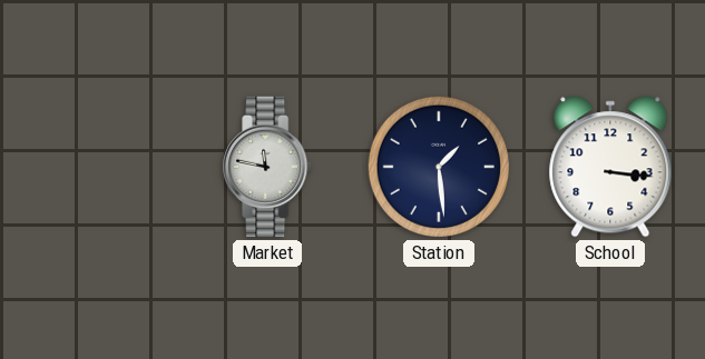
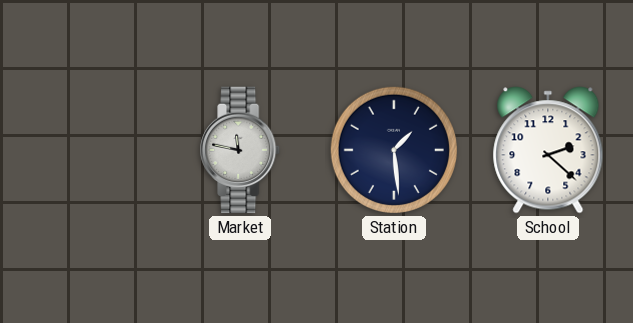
School: 3:16 -> 2:22 (548, 150)
